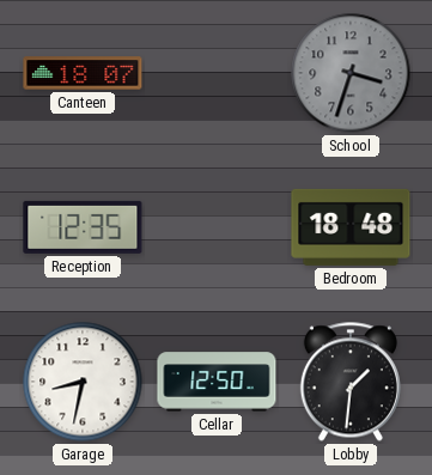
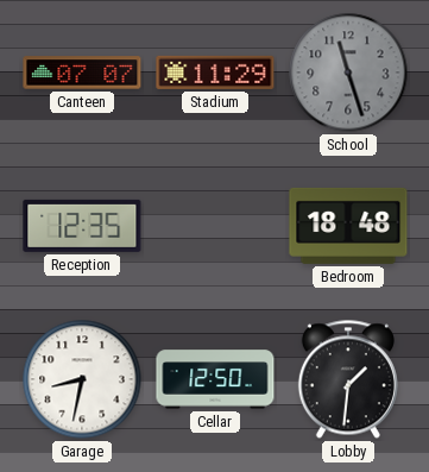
Canteen: 18:07 -> 07:07 (82, 73)
Stadium: none -> 11:29 (215, 73)
School: 3:33 -> 11:27 (348, 73)
